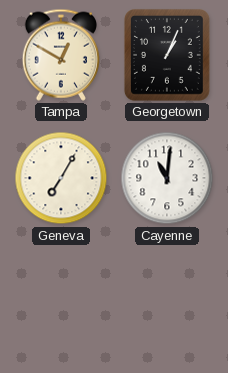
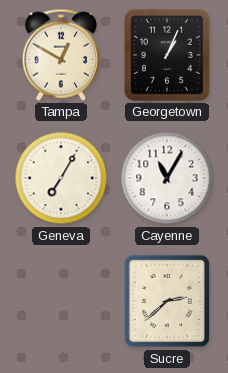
Cayenne: 11:01 -> 11:05 (167, 178)
Sucre: none -> 2:38 (167, 301)
